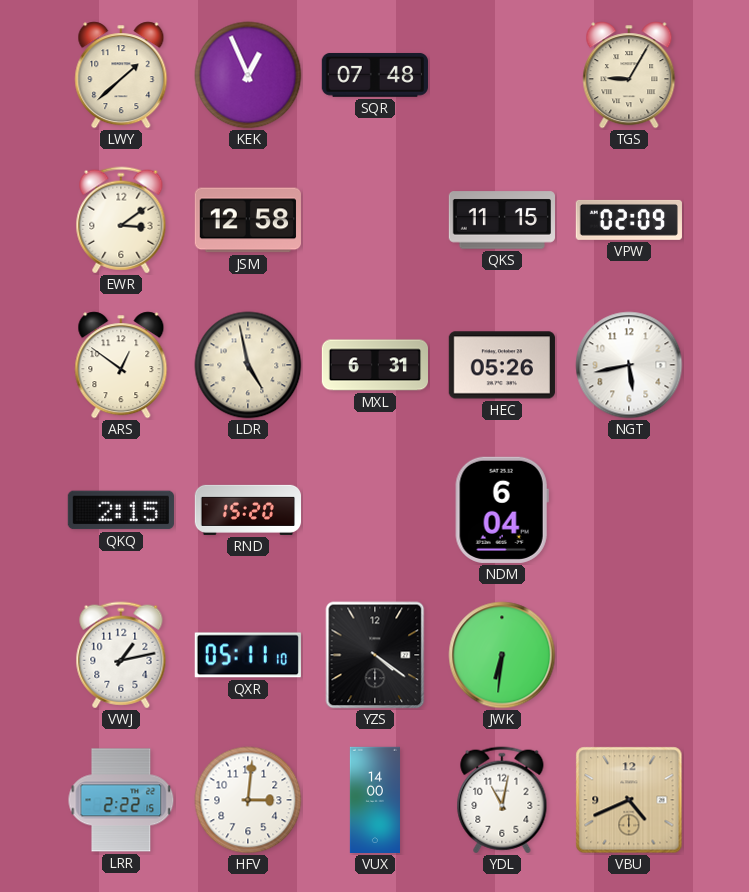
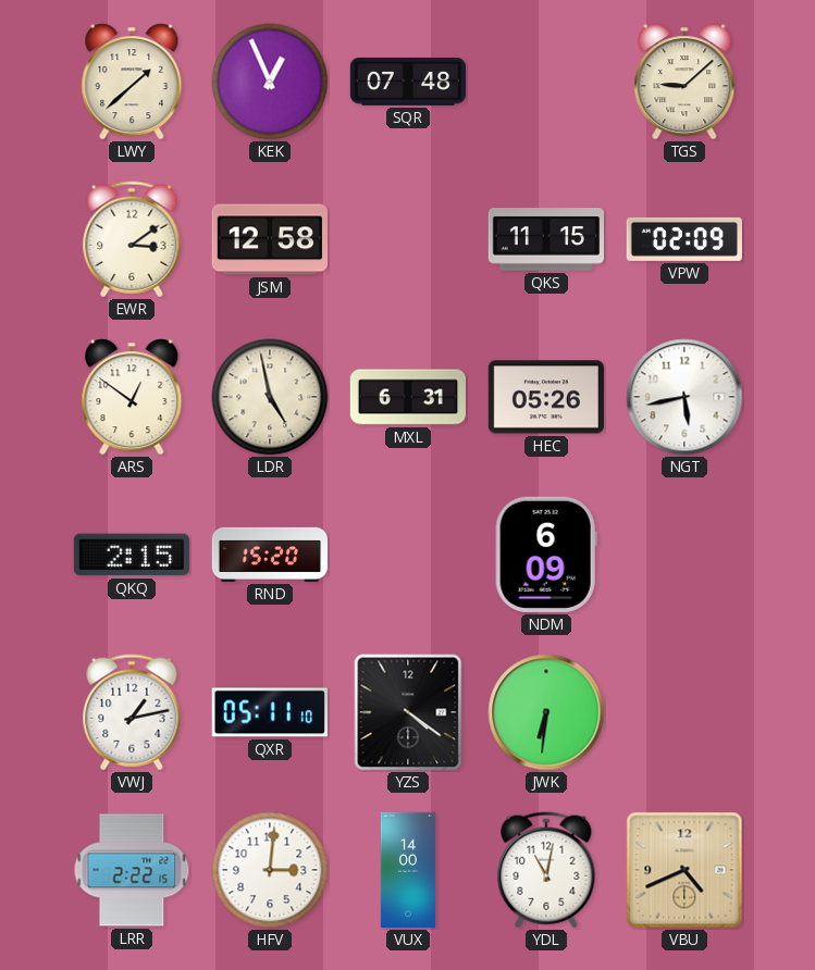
TGS: 9:05 -> 9:08 (684, 82)
NDM: 6:04 -> 6:09 (546, 555)
